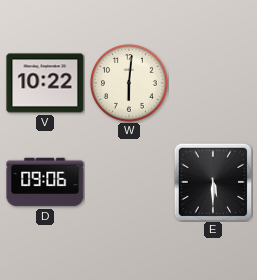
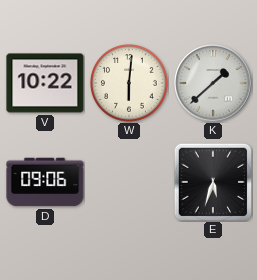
K: none -> 1:38 (213, 83)
E: 5:30 -> 5:33 (212, 181)
